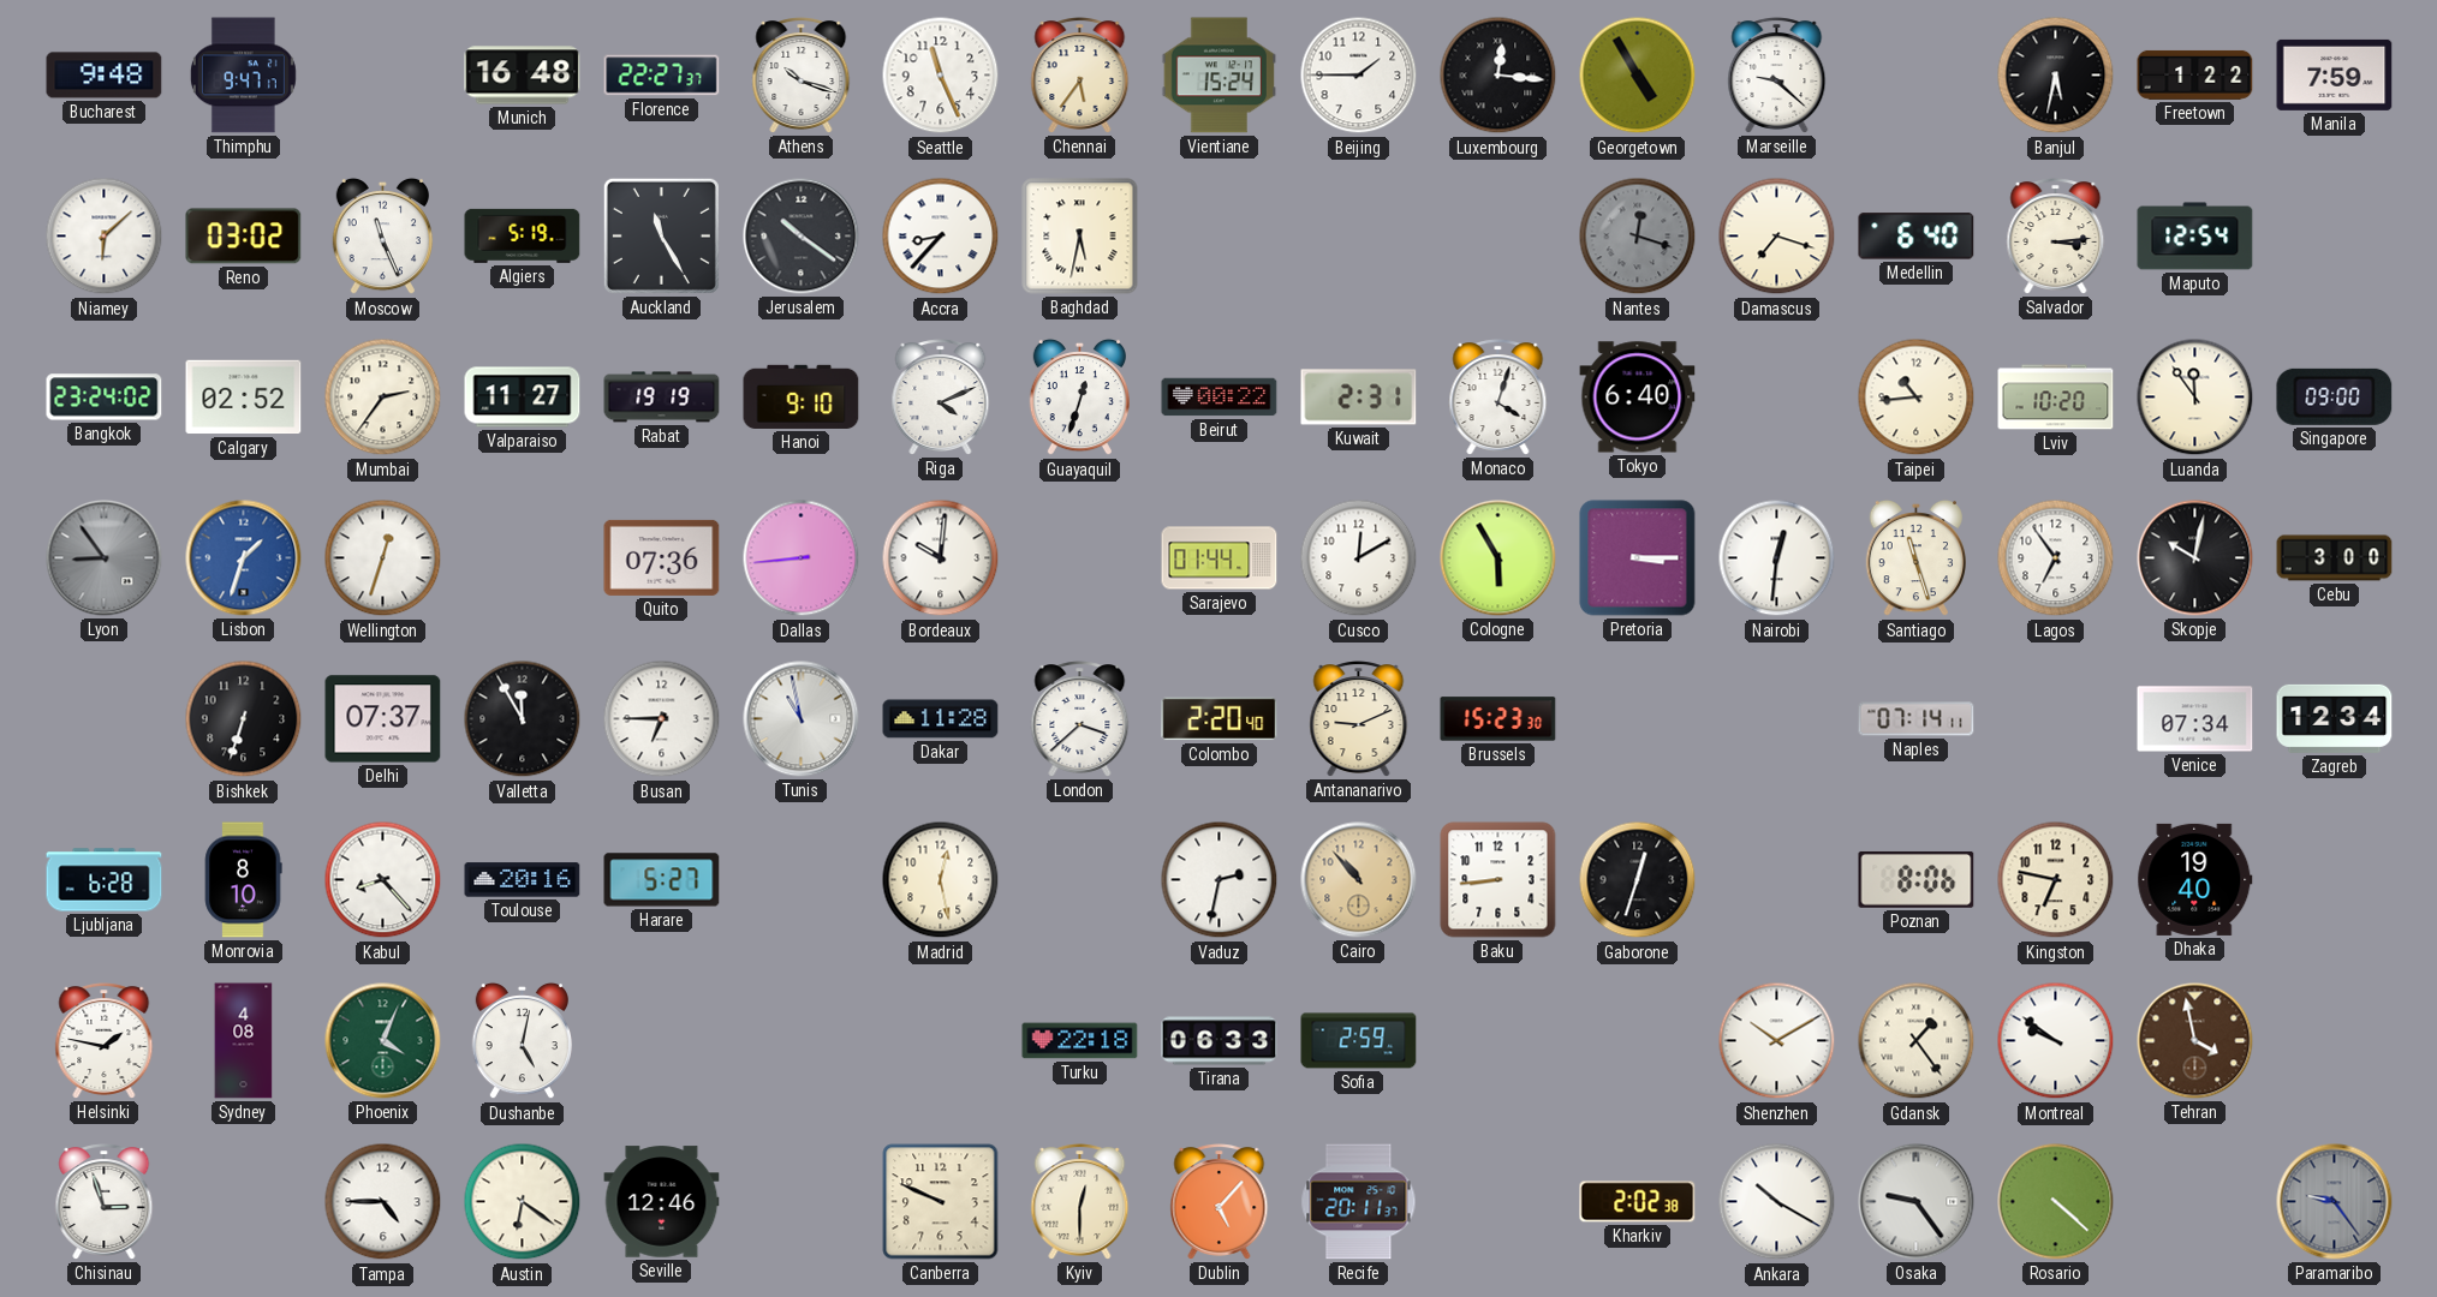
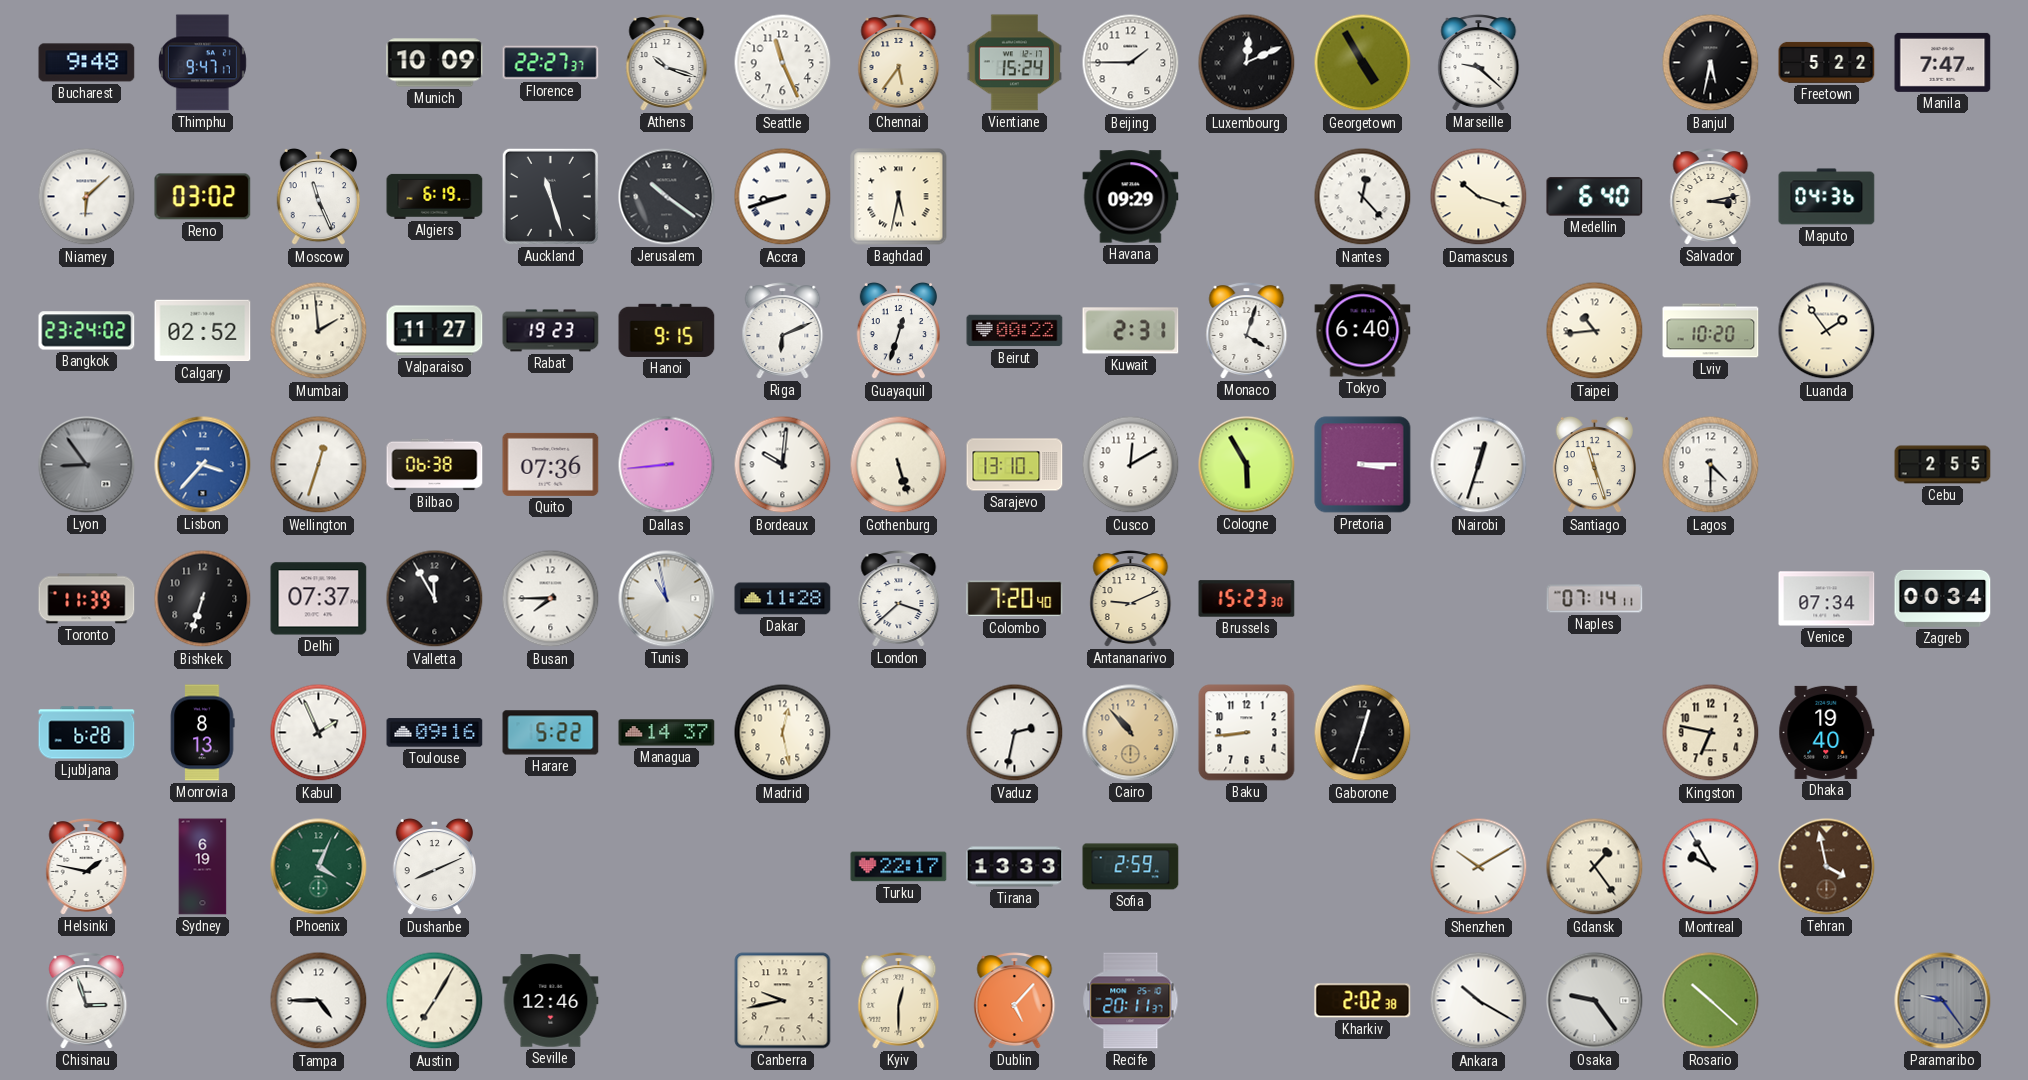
Munich: 16:48 -> 10:09 (435, 63)
Luxembourg: 12:16 -> 12:11 (1247, 63)
Freetown: 1:22 -> 5:22 (1827, 62)
Manila: 7:59 -> 7:47 (1943, 62)
Algiers: 5:19 -> 6:19 (435, 196)
Auckland: 11:25 -> 11:27 (550, 196)
Accra: 8:37 -> 8:42 (783, 197)
Havana: none -> 09:29 (1131, 197)
Nantes: 12:18 -> 12:23 (1363, 197)
Nantes dial: grey -> white (1363, 197)
Damascus: 7:18 -> 10:18 (1479, 197)
Salvador: 3:14 -> 3:13 (1711, 197)
Maputo: 12:54 -> 04:36 (1827, 197)
Mumbai: 2:36 -> 1:59 (319, 331)
Rabat: 19:19 -> 19:23 (551, 331)
Hanoi: 9:10 -> 9:15 (667, 330)
Riga: 4:11 -> 6:11 (783, 331)
Luanda: 11:54 -> 1:54 (1827, 331)
Singapore: 09:00 -> none (2335, 396)
Lisbon: 1:33 -> 3:37 (203, 465)
Bilbao: none -> 06:38 (435, 465)
Gothenburg: none -> 5:27 (899, 465)
Sarajevo: 01:44 -> 13:10 (1015, 465)
Nairobi: 12:31 -> 12:33 (1479, 465)
Lagos: 6:54 -> 4:30 (1711, 465)
Skopje: 10:02 -> none (2195, 558)
Cebu: 3:00 -> 2:55 (1943, 465)
Toronto: none -> 11:39 (87, 599)
Busan: 6:45 -> 7:45 (551, 599)
Colombo: 2:20 -> 7:20 (1015, 599)
Zagreb: 12:34 -> 00:34 (1943, 598)
Monrovia: 8:10 -> 8:13 (202, 733)
Kabul: 8:23 -> 1:56 (319, 733)
Toulouse: 20:16 -> 09:16 (435, 733)
Harare: 5:27 -> 5:22 (551, 733)
Managua: none -> 14:37 (667, 733)
Poznan: 8:06 -> none (1917, 879)
Sydney: 4:08 -> 6:19 (203, 867)
Dushanbe: 5:02 -> 8:11 (434, 867)
Turku: 22:18 -> 22:17 (899, 867)
Tirana: 06:33 -> 13:33 (1015, 867)
Montreal: 9:51 -> 9:55 (1711, 867)
Austin: 6:21 -> 7:05 (435, 1001)
Canberra: 9:49 -> 9:43 (783, 1001)
Rosario: 4:22 -> 10:22 (1711, 1001)
